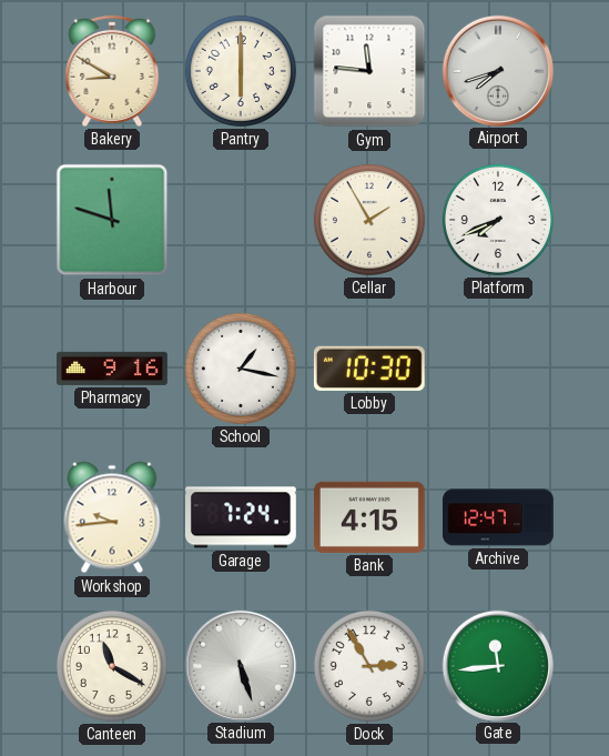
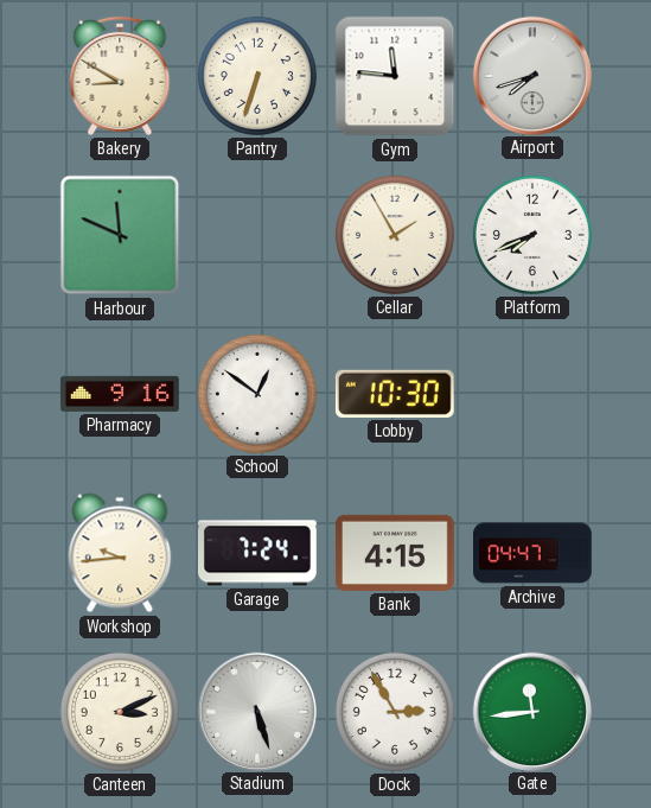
Pantry: 6:00 -> 6:33 (257, 76)
Harbour: 11:48 -> 11:49 (120, 235)
School: 1:17 -> 12:51 (257, 394)
Archive: 12:47 -> 04:47 (534, 553)
Canteen: 11:20 -> 3:11 (120, 712)
